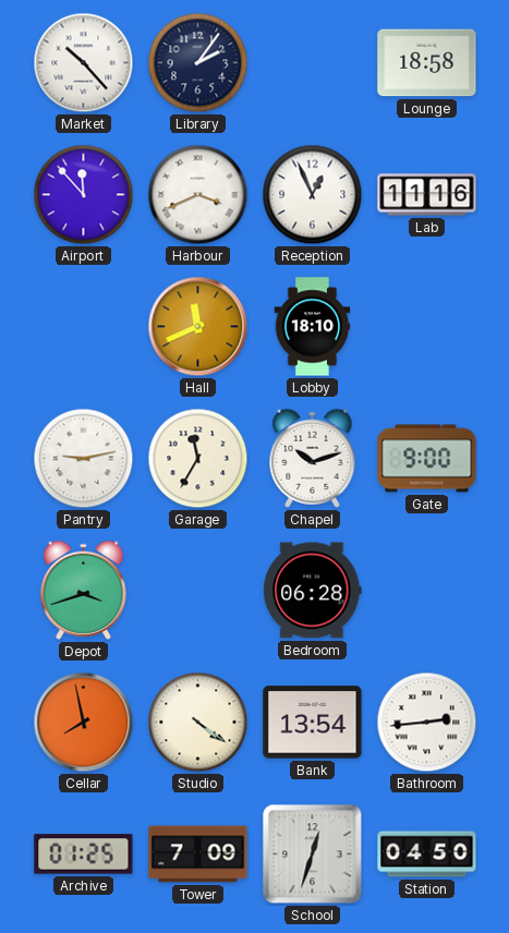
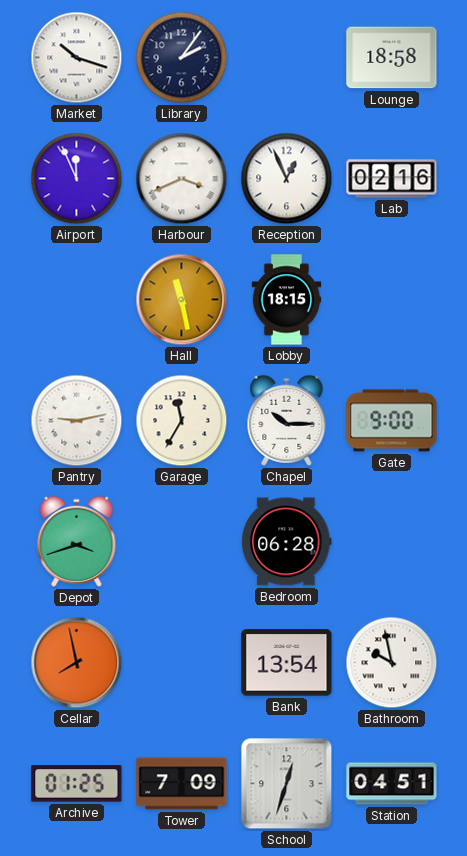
Market: 10:23 -> 10:18 (77, 58)
Airport: 11:53 -> 11:56 (77, 179)
Lab: 11:16 -> 02:16 (392, 179)
Hall: 11:41 -> 11:28 (182, 300)
Lobby: 18:10 -> 18:15 (287, 300)
Chapel: 10:12 -> 10:15 (287, 420)
Studio: 4:21 -> none (198, 723)
Bathroom: 2:44 -> 9:58 (392, 663)
Station: 04:50 -> 04:51 (392, 784)
